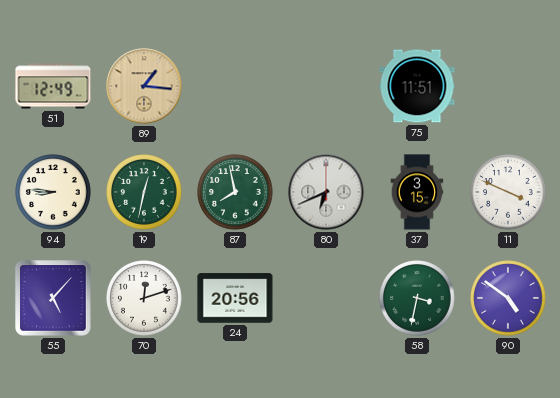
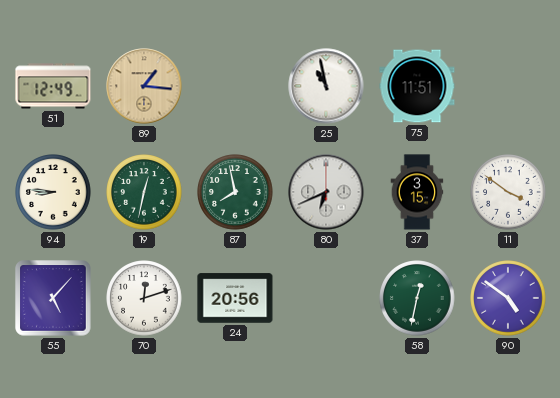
25: none -> 10:58 (326, 86)
11: 3:49 -> 3:51 (508, 192)
58: 3:32 -> 12:32 (417, 298)
